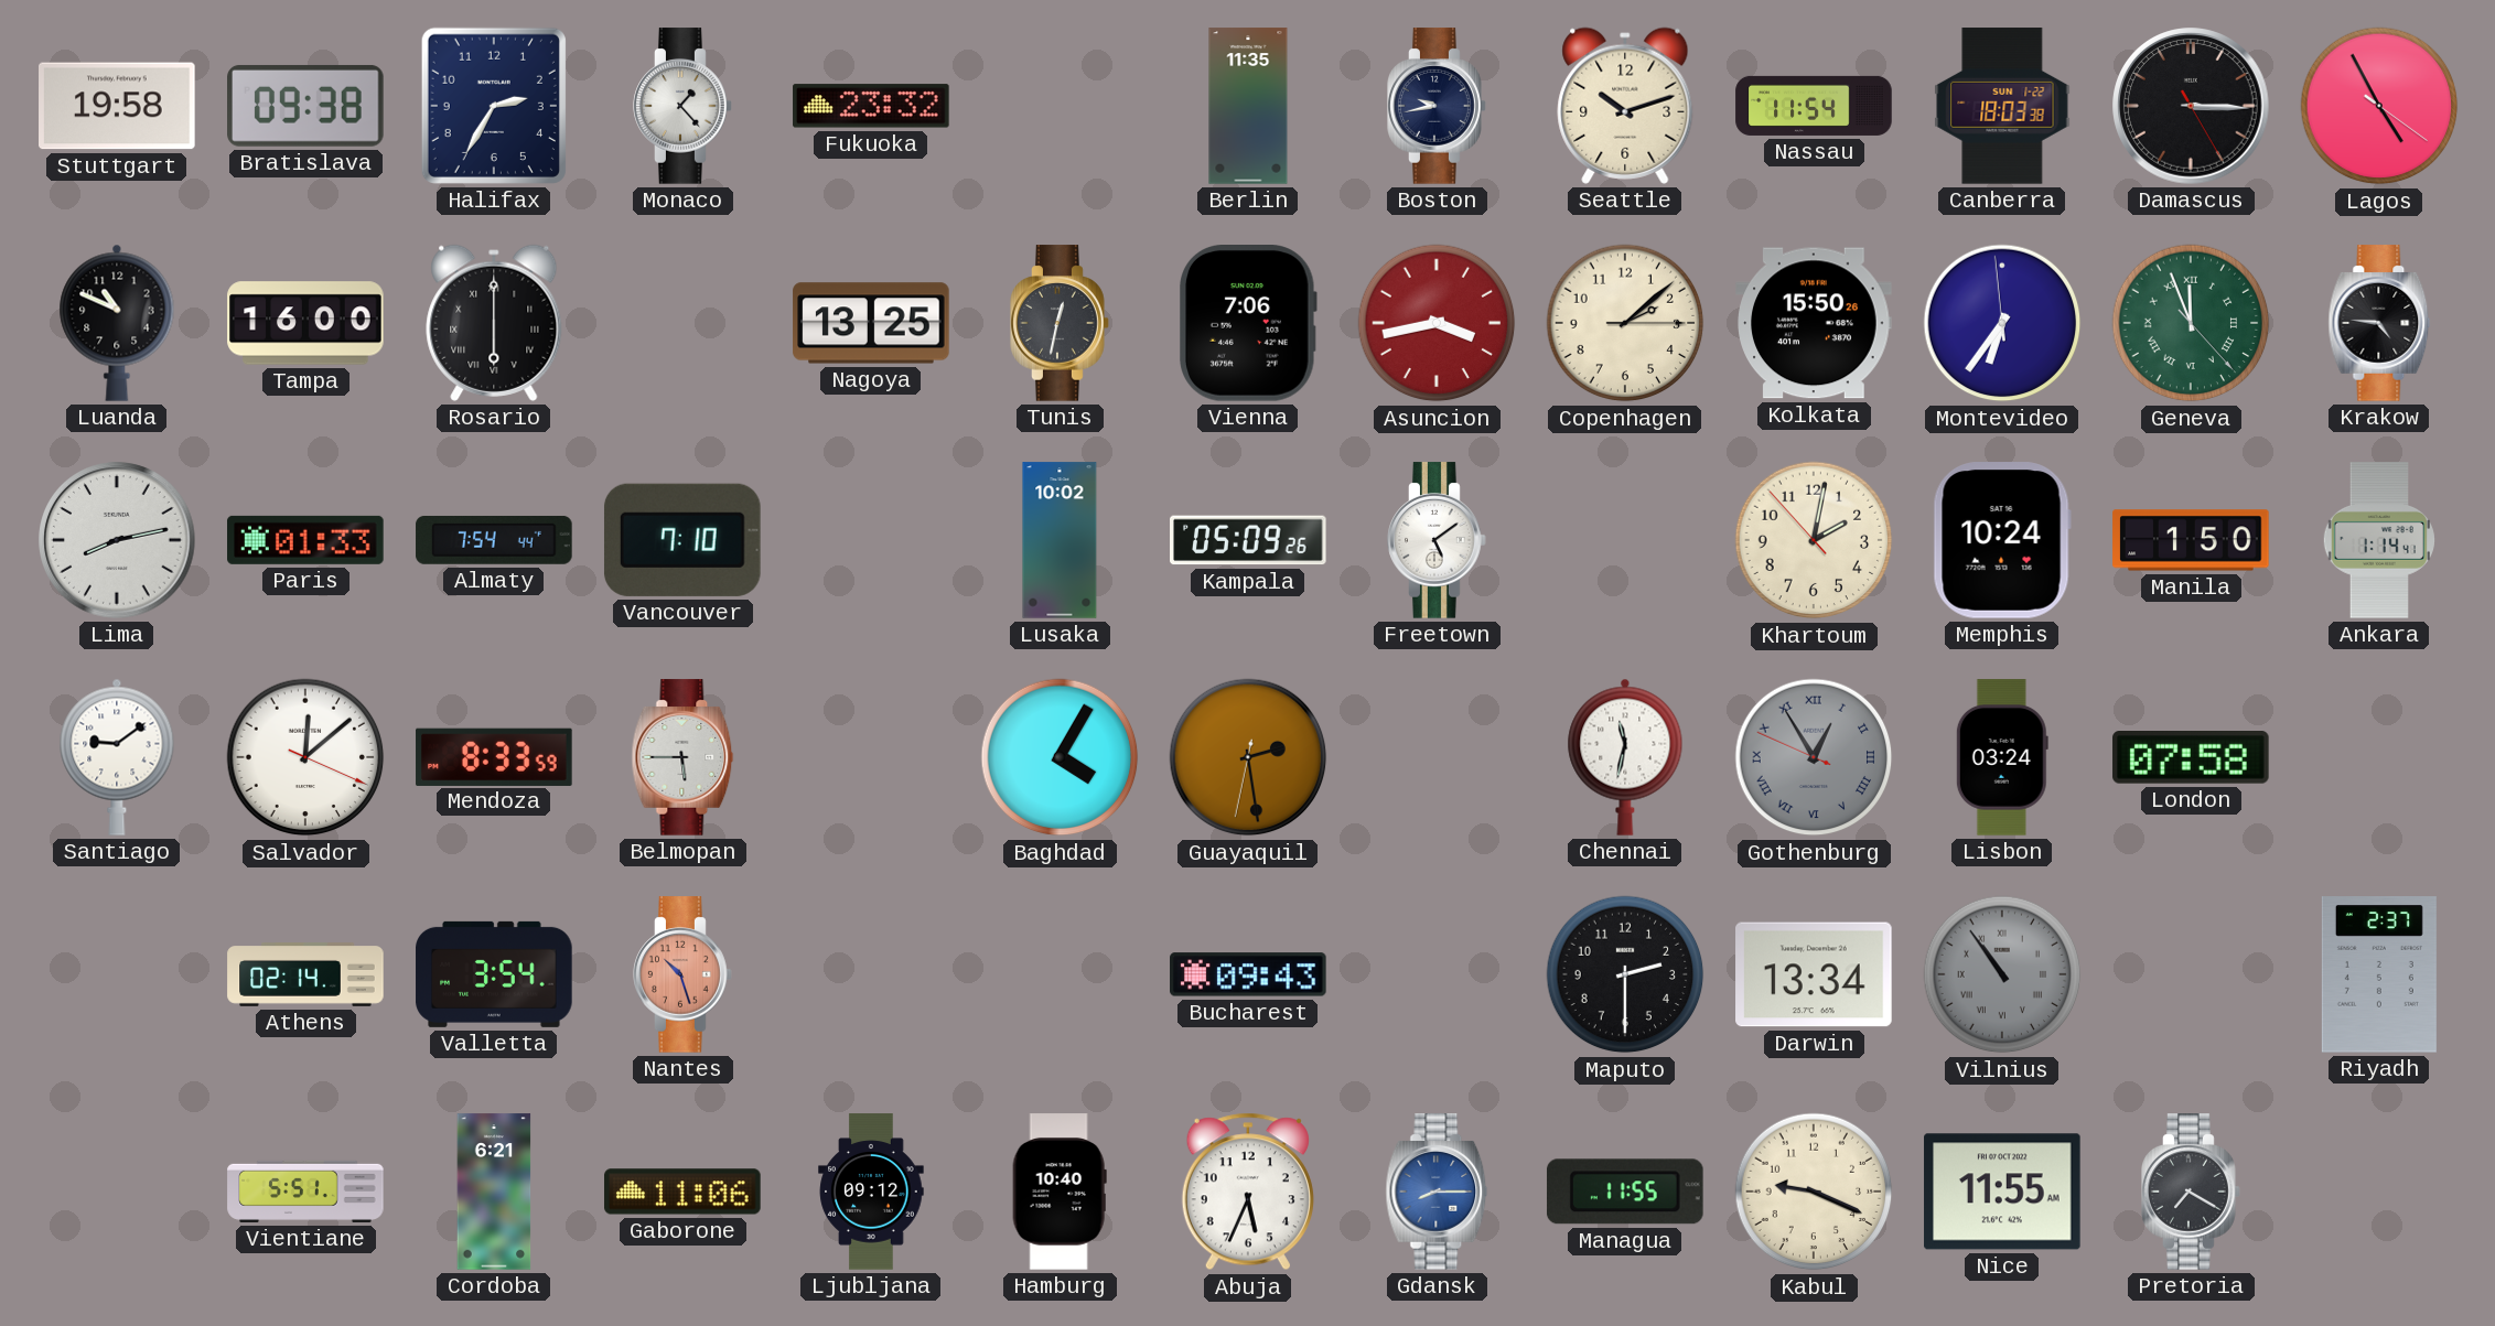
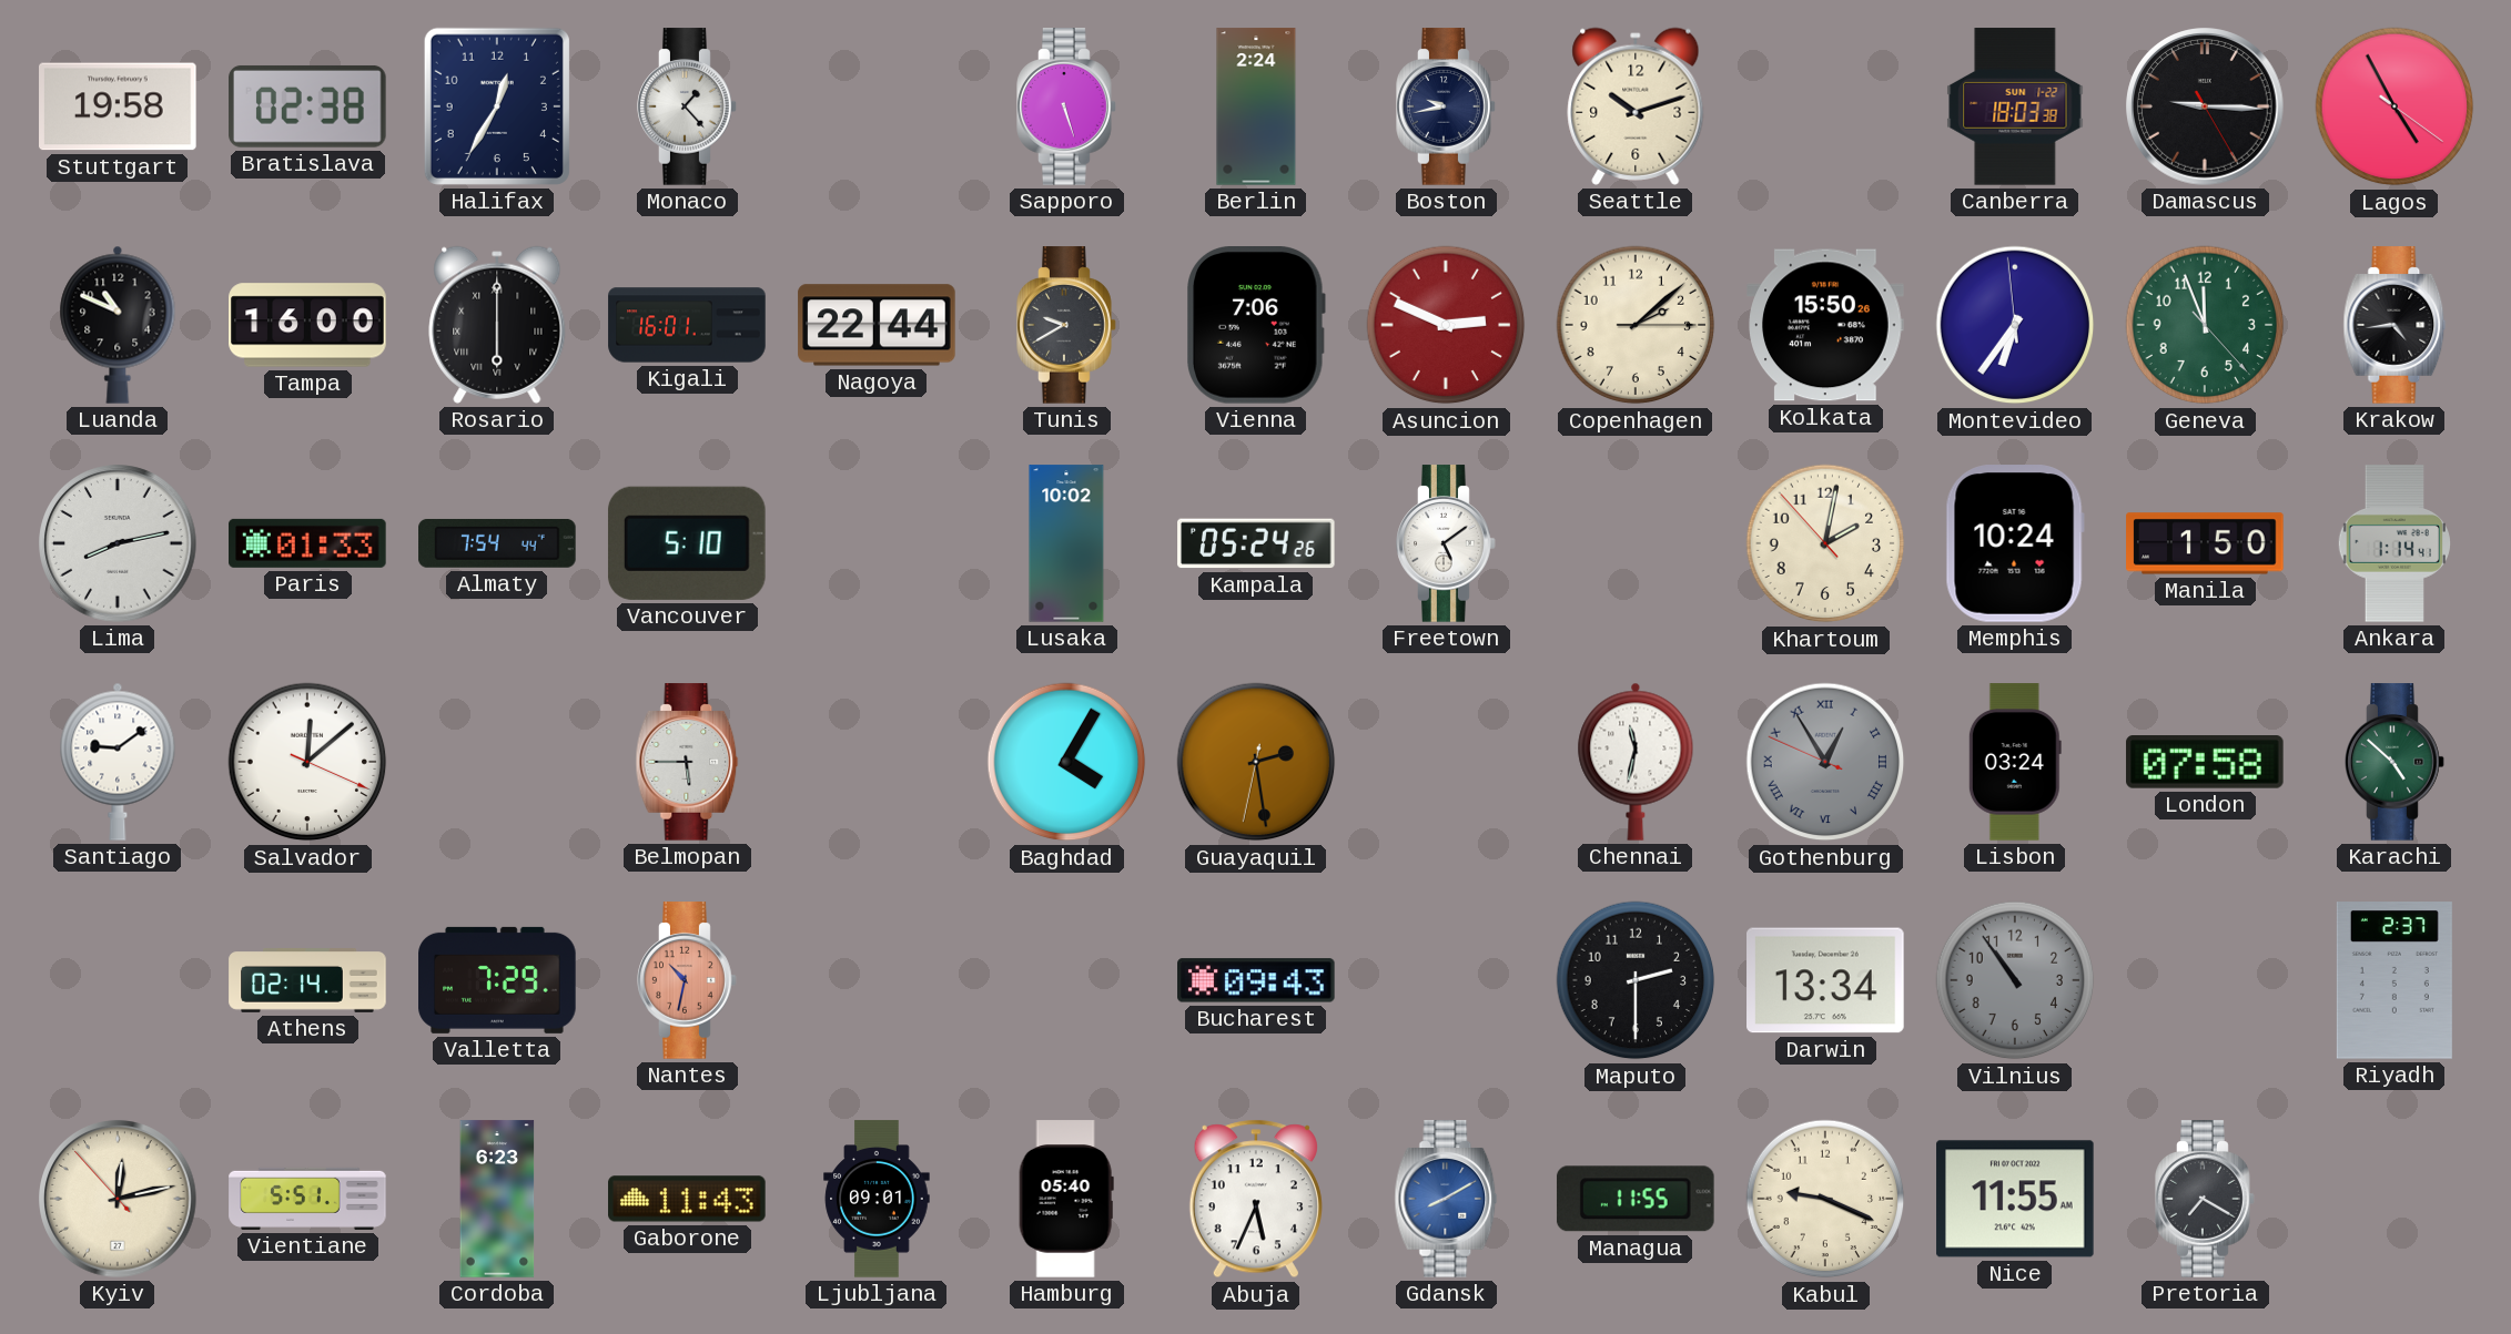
Bratislava: 09:38 -> 02:38 (307, 106)
Halifax: 2:35 -> 12:35 (497, 106)
Fukuoka: 23:32 -> none (871, 106)
Sapporo: none -> 5:27 (1066, 106)
Berlin: 11:35 -> 2:24 (1256, 106)
Nassau: 11:54 -> none (1814, 106)
Damascus: 3:15 -> 9:15 (2205, 106)
Kigali: none -> 16:01 (687, 325)
Nagoya: 13:25 -> 22:44 (877, 325)
Tunis: 12:32 -> 9:40 (1066, 325)
Asuncion: 3:43 -> 2:49 (1446, 325)
Geneva numerals: Roman -> Arabic (2205, 325)
Krakow: 4:46 -> 4:44 (2394, 325)
Vancouver: 7:10 -> 5:10 (687, 543)
Kampala: 05:09 -> 05:24 (1256, 543)
Mendoza: 8:33 -> none (494, 756)
Karachi: none -> 4:52 (2394, 762)
Valletta: 3:54 -> 7:29 (497, 980)
Nantes: 10:27 -> 10:32 (687, 980)
Vilnius numerals: Roman -> Arabic (2015, 980)
Kyiv: none -> 12:12 (118, 1199)
Cordoba: 6:21 -> 6:23 (497, 1199)
Gaborone: 11:06 -> 11:43 (687, 1199)
Ljubljana: 09:12 -> 09:01 (877, 1199)
Hamburg: 10:40 -> 05:40 (1066, 1199)
Gdansk: 8:15 -> 8:10 (1446, 1199)
